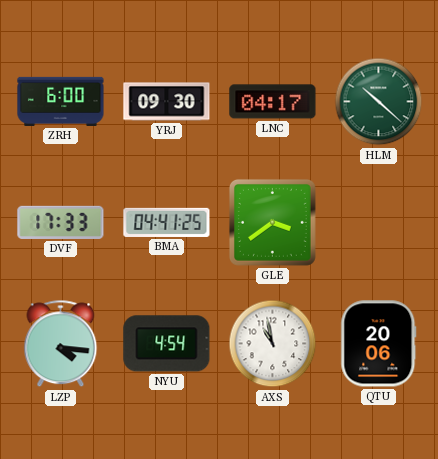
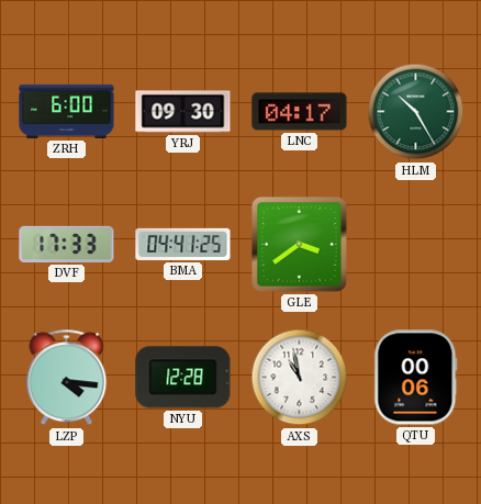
HLM: 10:22 -> 10:25 (416, 112)
NYU: 4:54 -> 12:28 (183, 378)
QTU: 20:06 -> 00:06 (416, 378)
